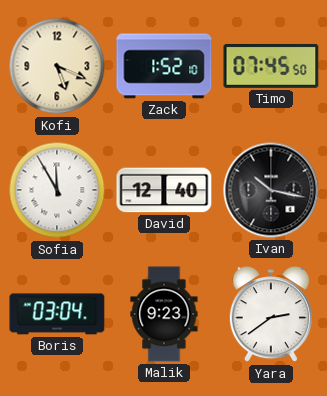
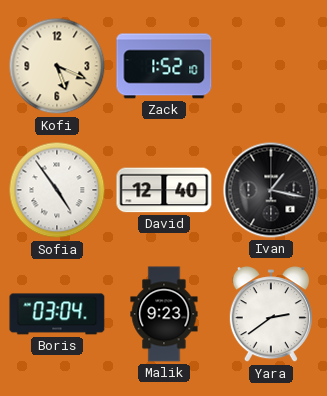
Timo: 07:45 -> none (271, 66)
Sofia: 11:55 -> 4:54 (57, 190)
Ivan: 10:17 -> 1:17 (271, 190)
